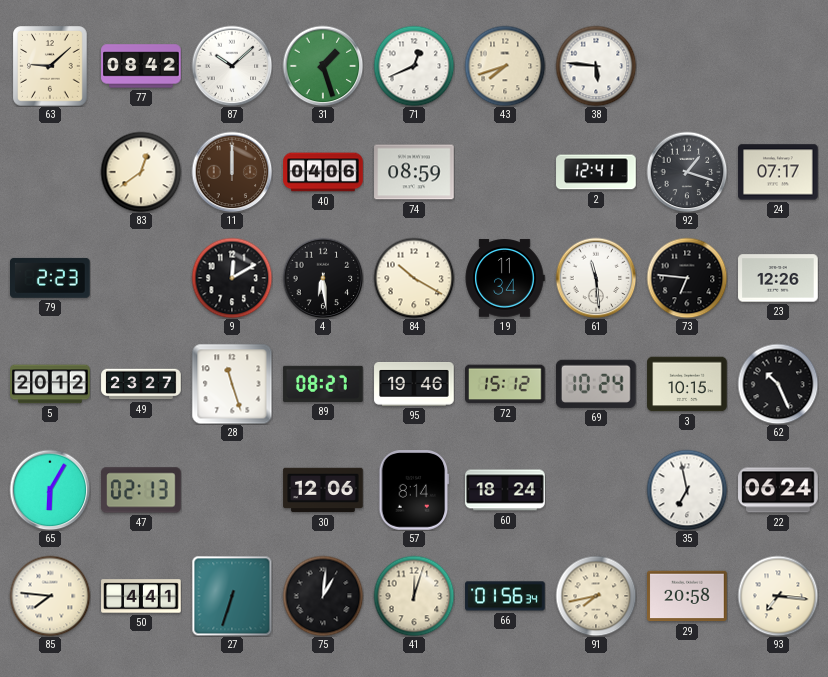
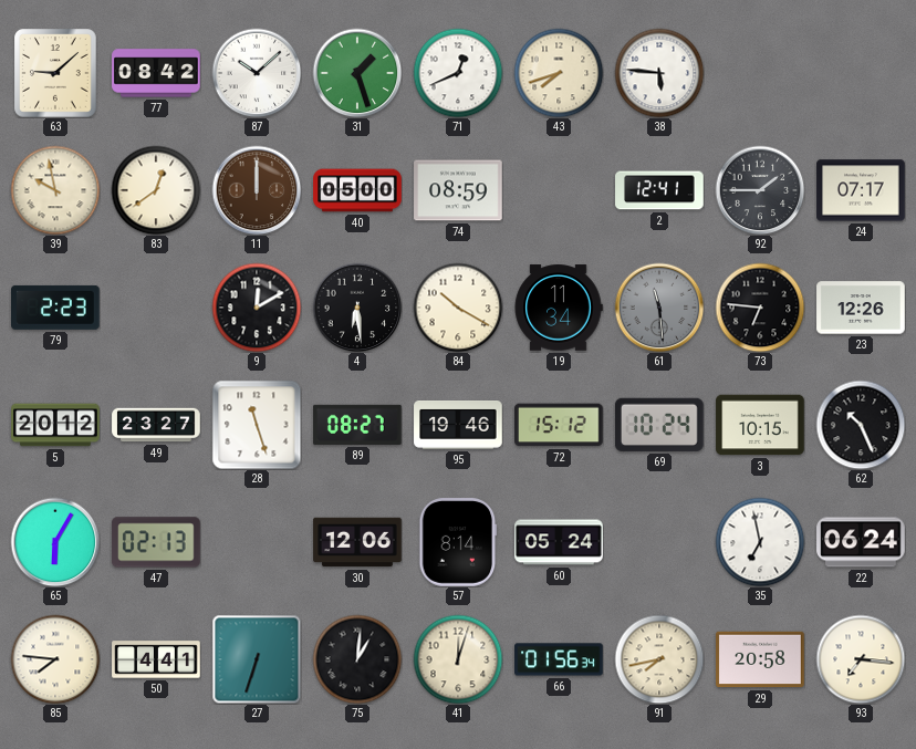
39: none -> 9:58 (55, 190)
40: 04:06 -> 05:00 (357, 190)
92: 1:18 -> 1:45 (760, 190)
61 dial: white -> grey (659, 308)
60: 18:24 -> 05:24 (559, 542)
